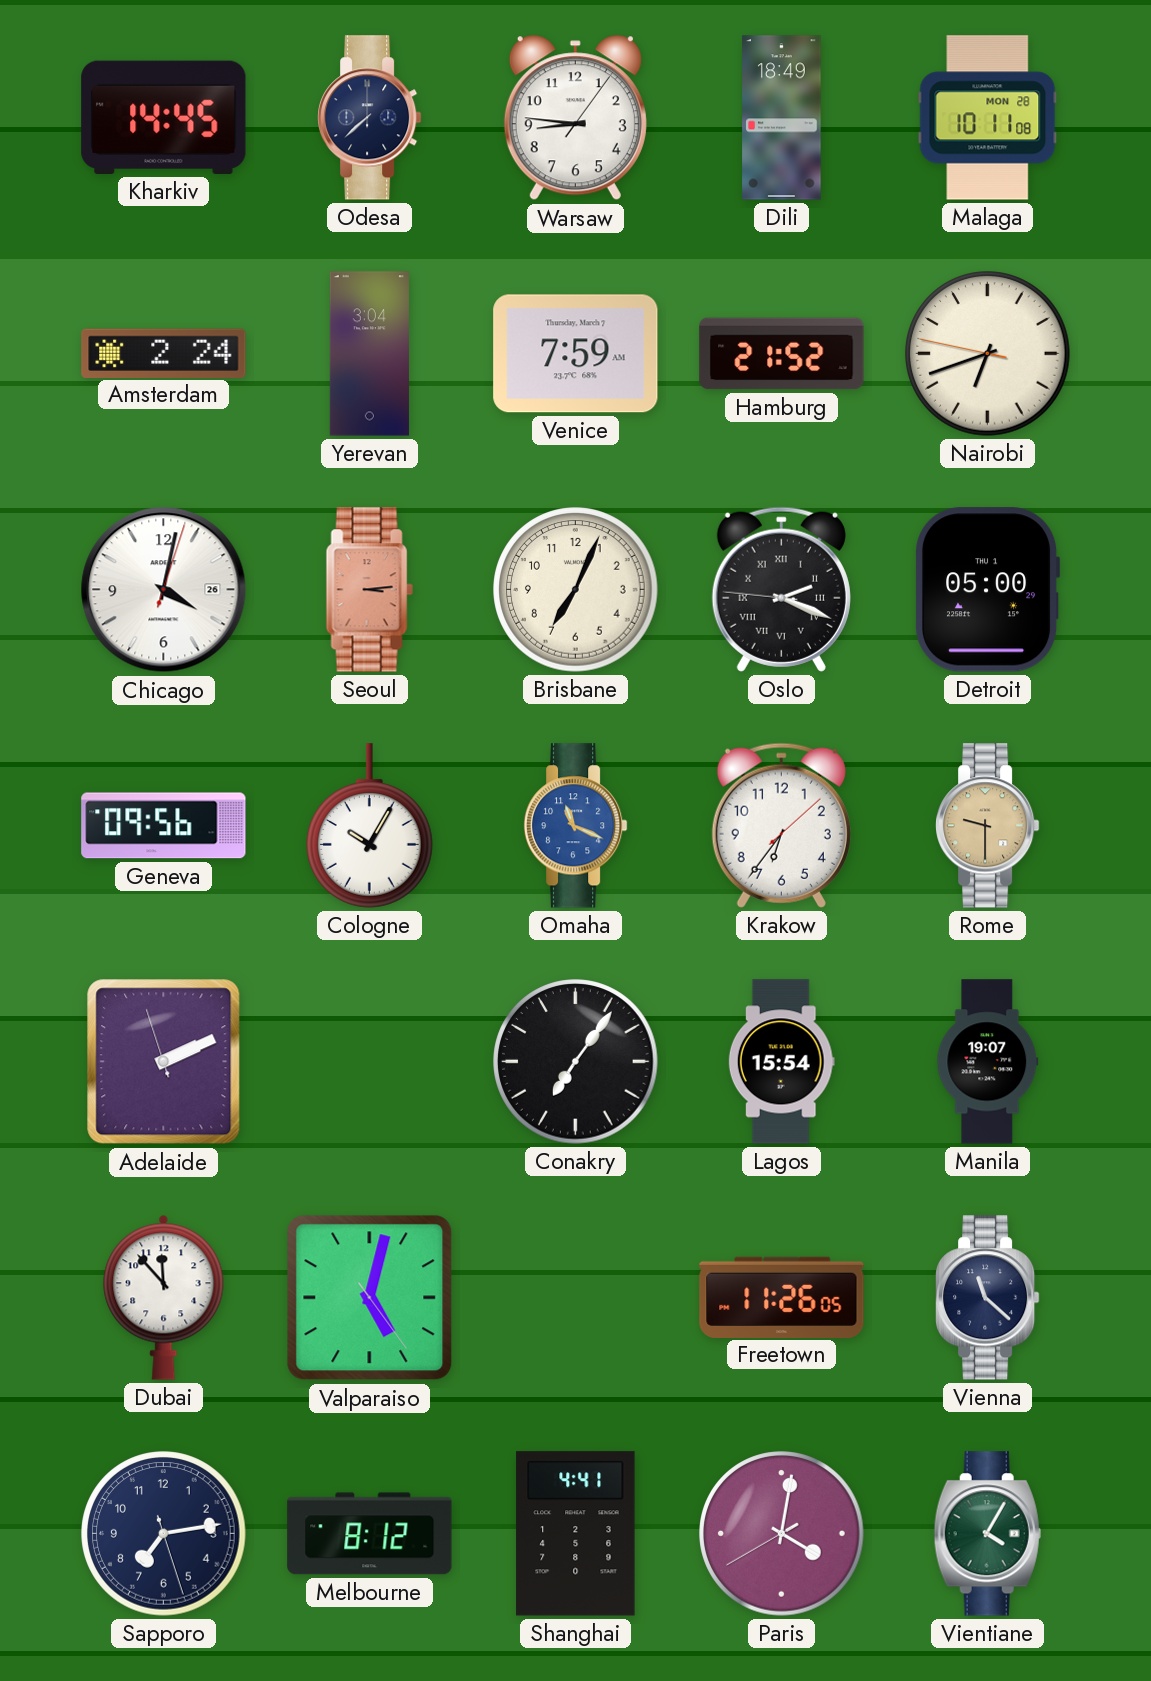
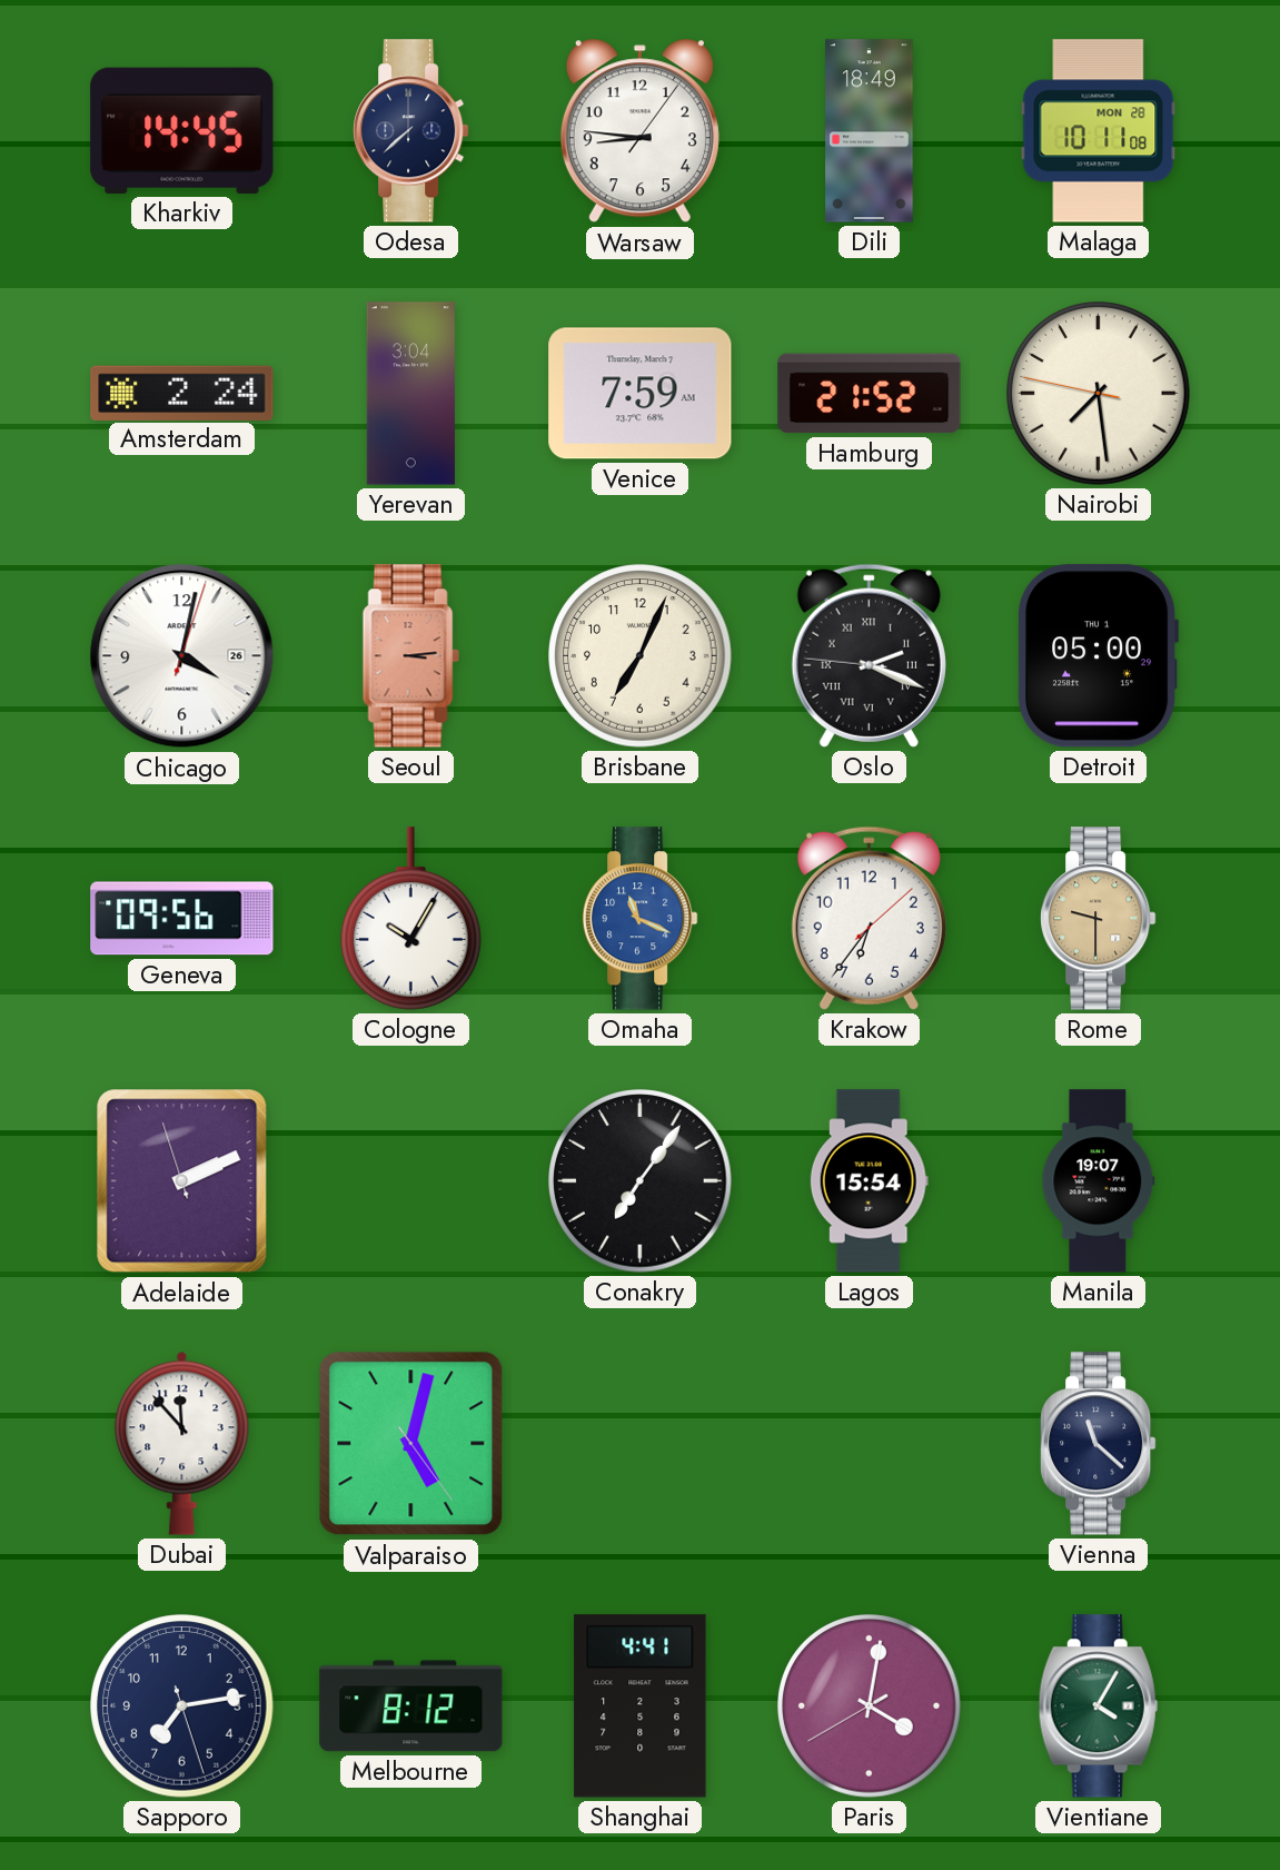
Nairobi: 6:41 -> 7:28 (1099, 394)
Freetown: 11:26 -> none (782, 1297)
